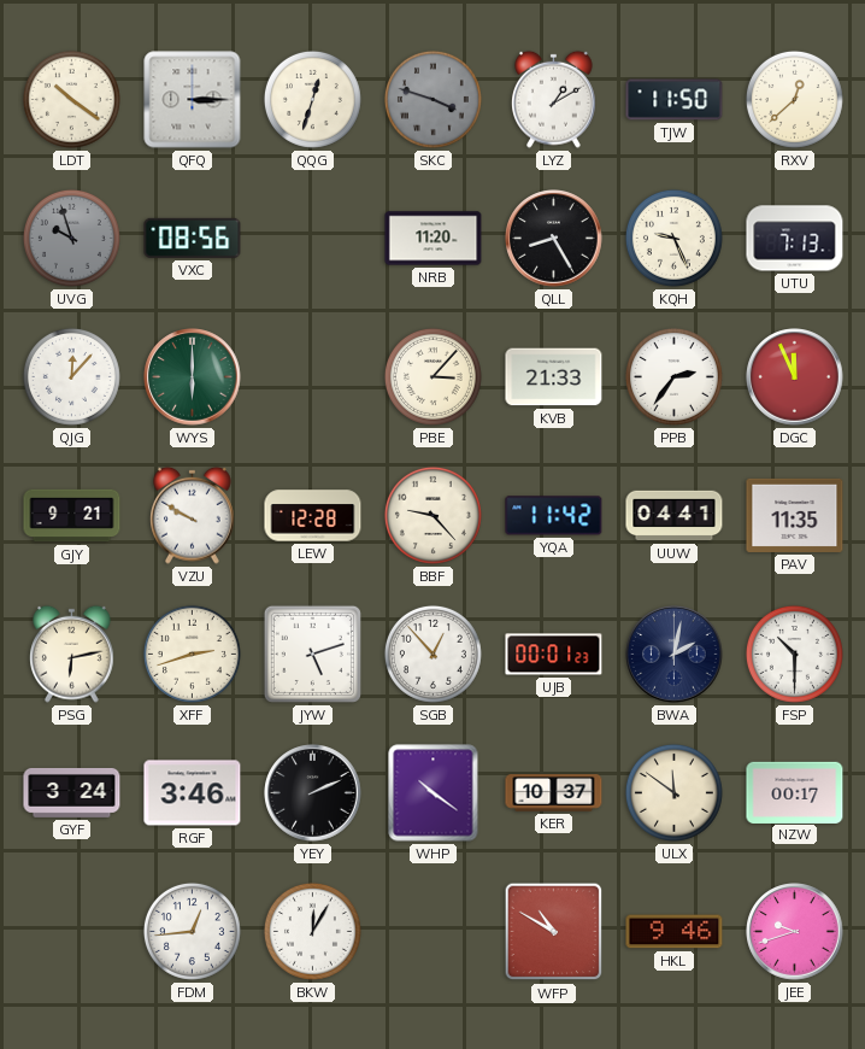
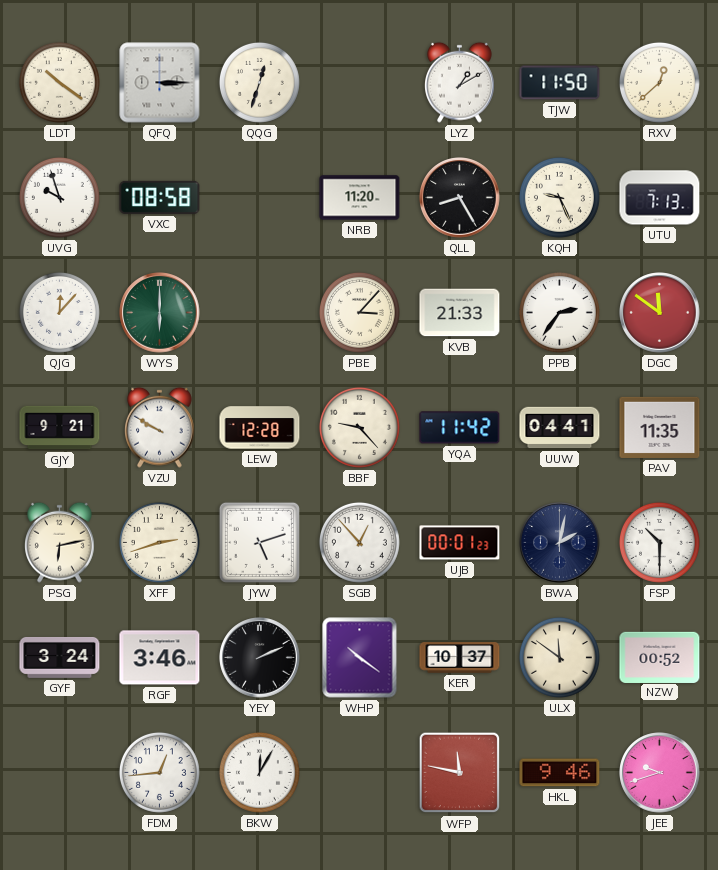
SKC: 3:48 -> none (432, 99)
UVG dial: grey -> white (59, 197)
VXC: 08:56 -> 08:58 (160, 197)
DGC: 11:56 -> 11:51 (660, 313)
NZW: 00:17 -> 00:52 (660, 657)
WFP: 10:50 -> 11:47 (460, 773)
